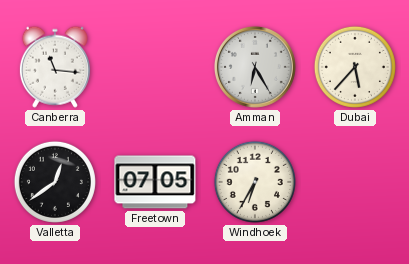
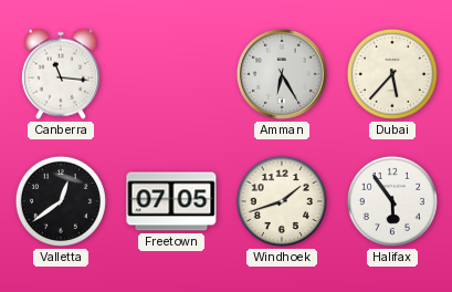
Windhoek: 6:35 -> 1:42 (282, 201)
Halifax: none -> 5:54 (392, 201)
